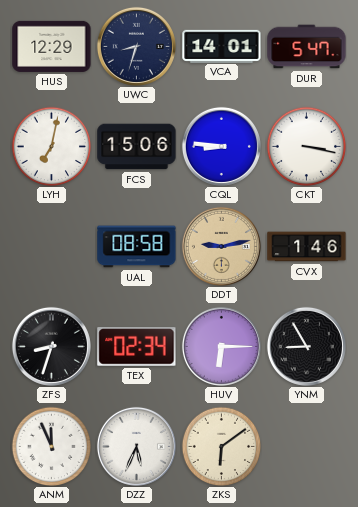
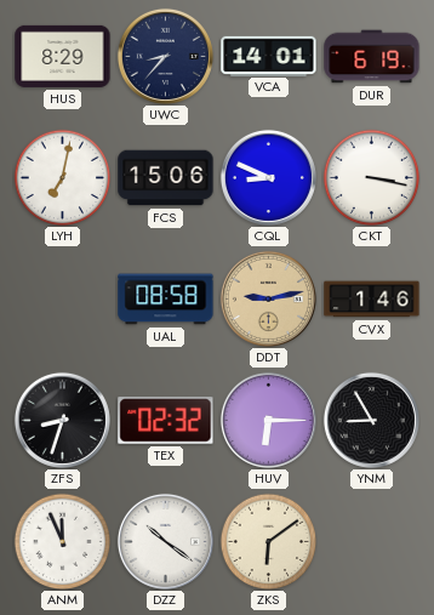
HUS: 12:29 -> 8:29 (63, 56)
UWC: 8:33 -> 8:37 (165, 56)
DUR: 5:47 -> 6:19 (372, 57)
CQL: 8:46 -> 8:49 (268, 177)
TEX: 02:34 -> 02:32 (166, 421)
DZZ: 5:34 -> 10:21 (165, 541)
